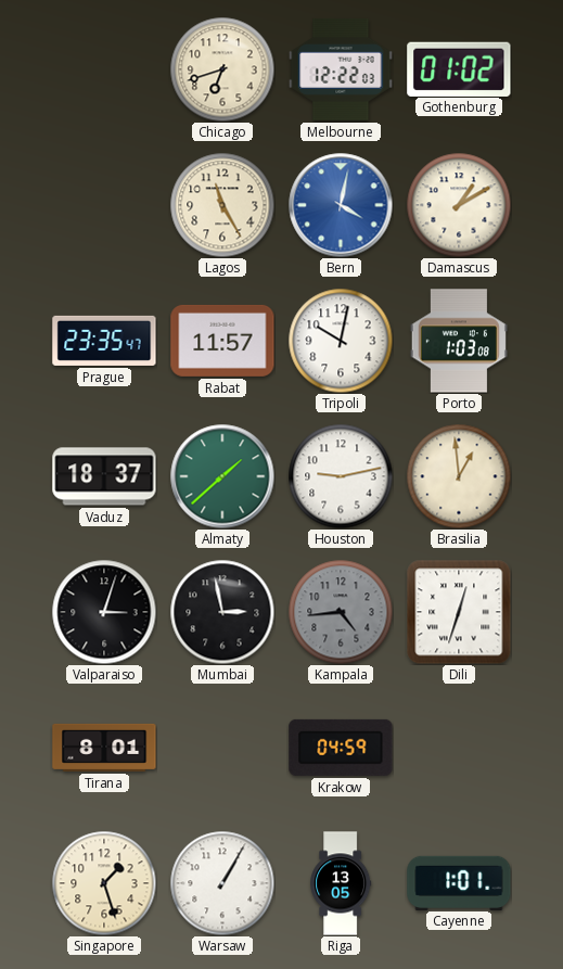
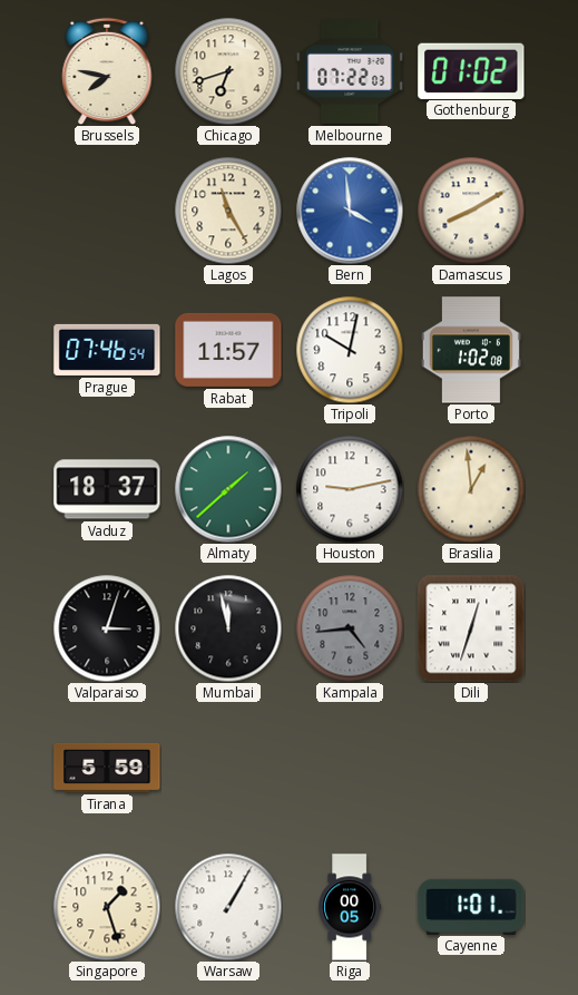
Brussels: none -> 7:47 (107, 71)
Melbourne: 12:22 -> 07:22 (350, 71)
Bern: 4:02 -> 3:59 (350, 211)
Damascus: 1:10 -> 8:10 (471, 211)
Prague: 23:35 -> 07:46 (107, 350)
Porto: 1:03 -> 1:02 (471, 350)
Mumbai: 2:58 -> 11:58 (228, 628)
Tirana: 8:01 -> 5:59 (107, 768)
Krakow: 04:59 -> none (341, 748)
Riga: 13:05 -> 00:05 (350, 907)
